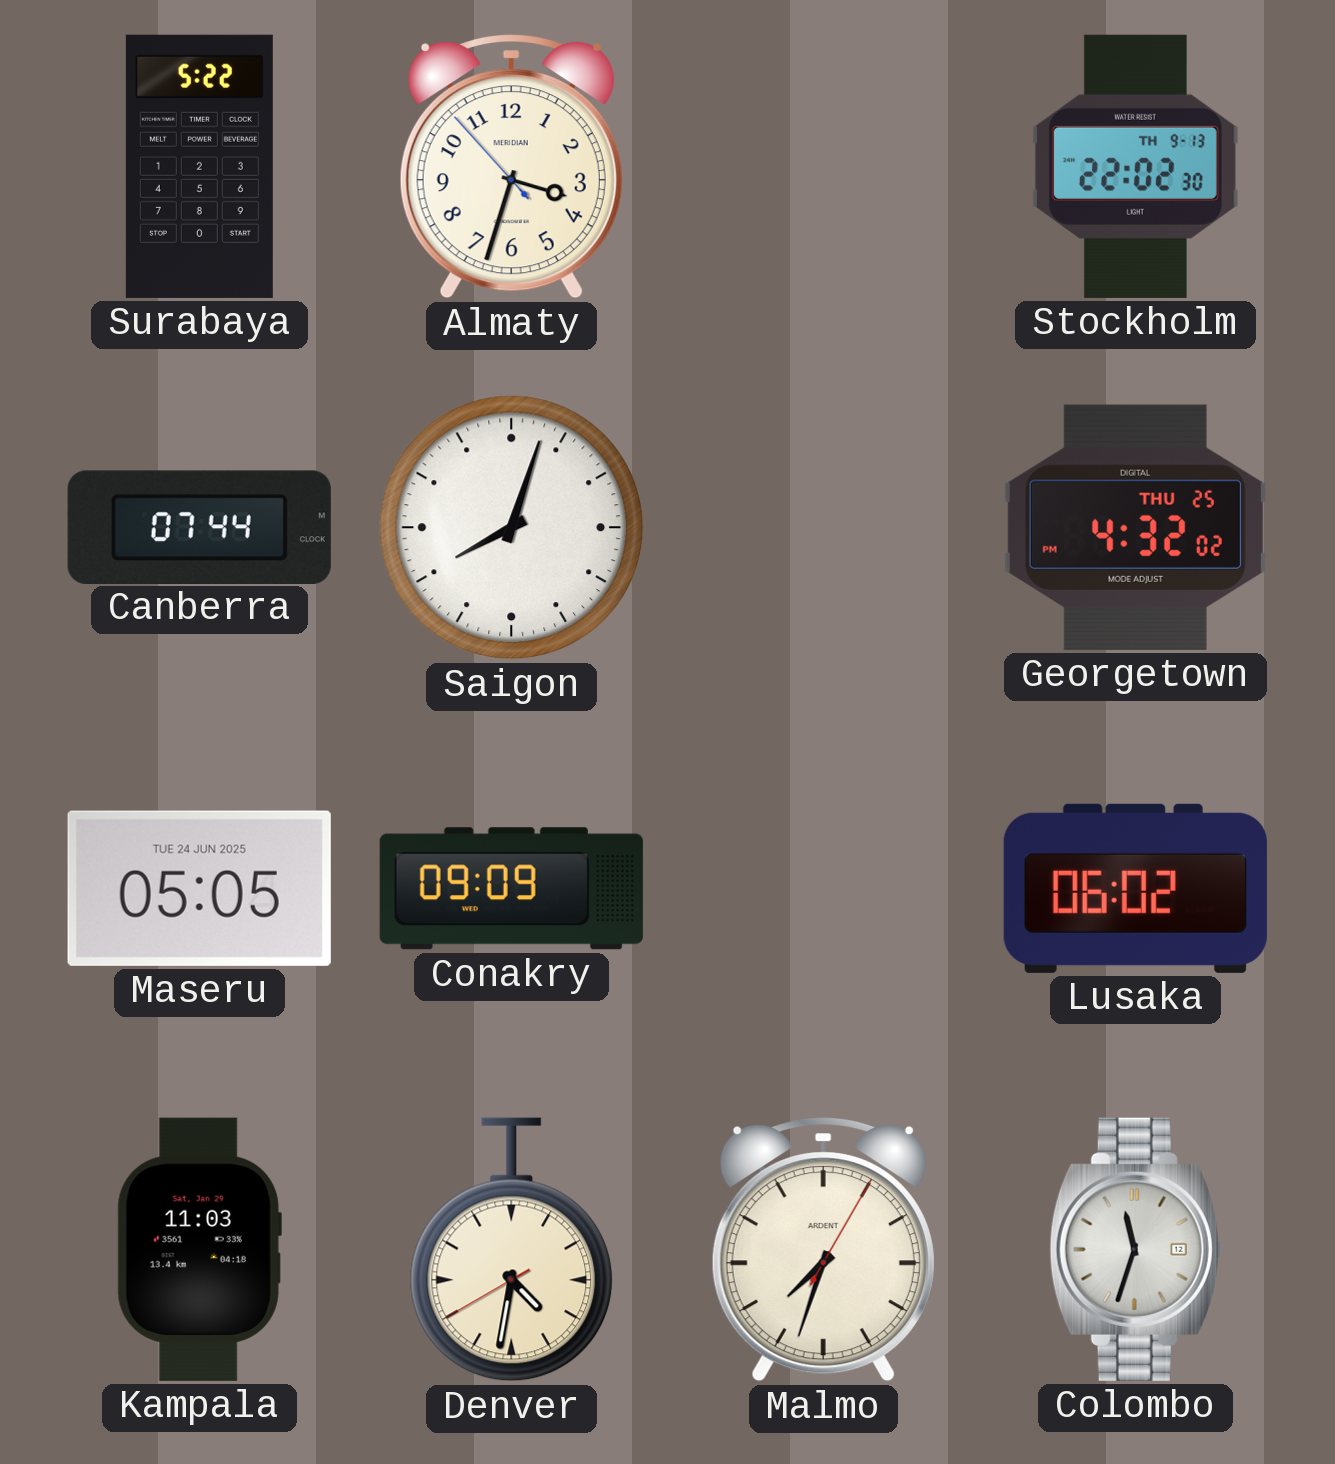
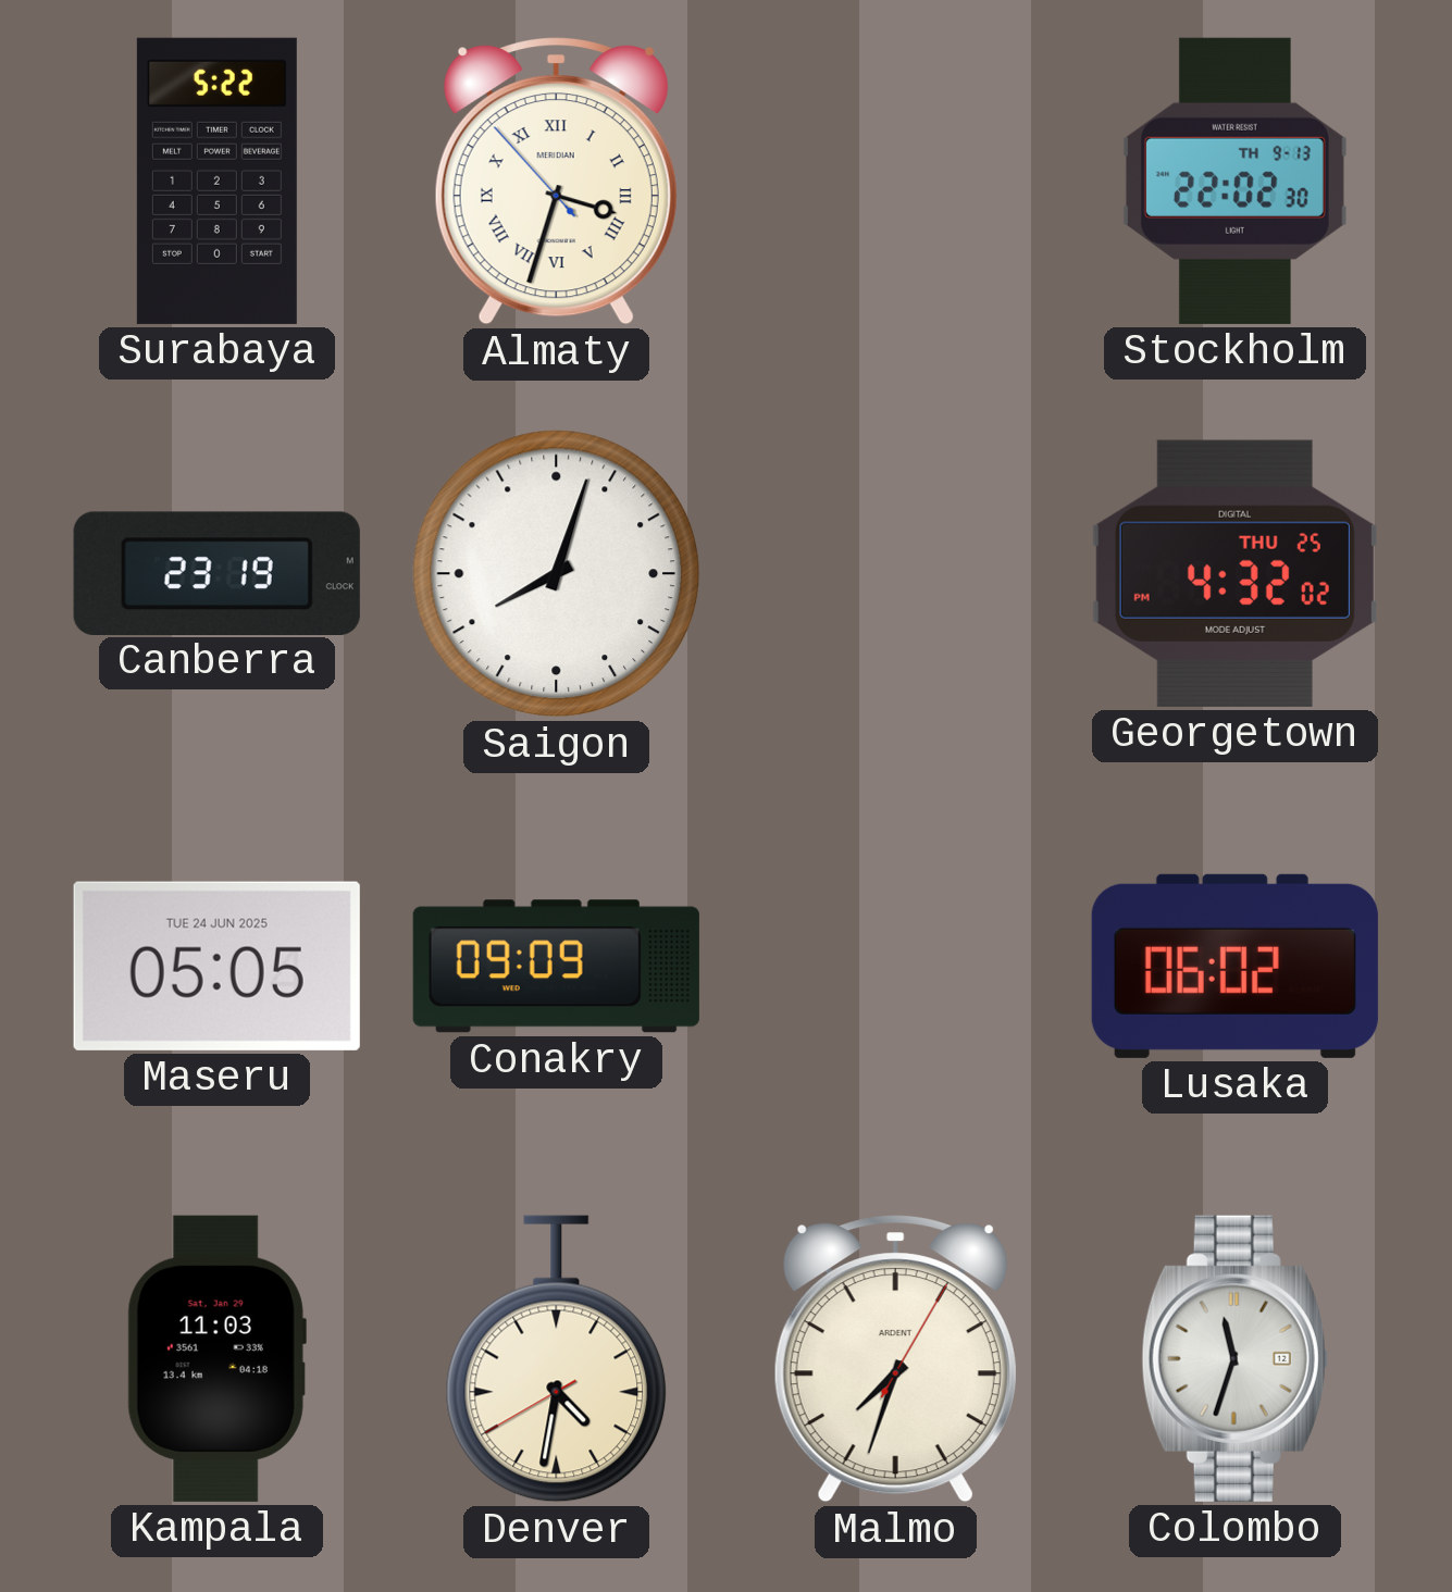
Almaty numerals: Arabic -> Roman (556, 182)
Canberra: 07:44 -> 23:19 (216, 573)
